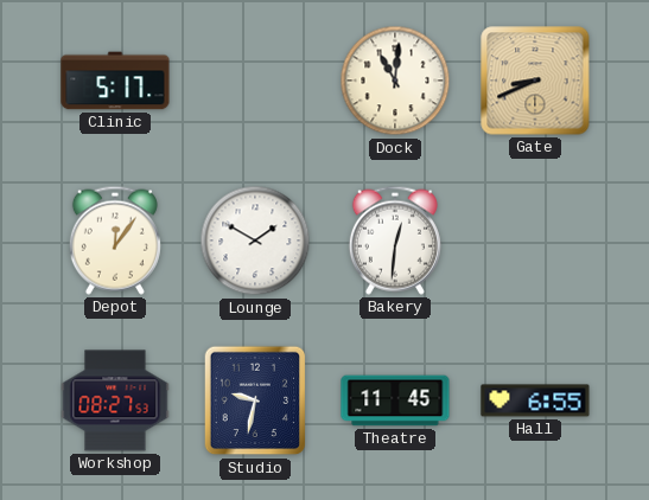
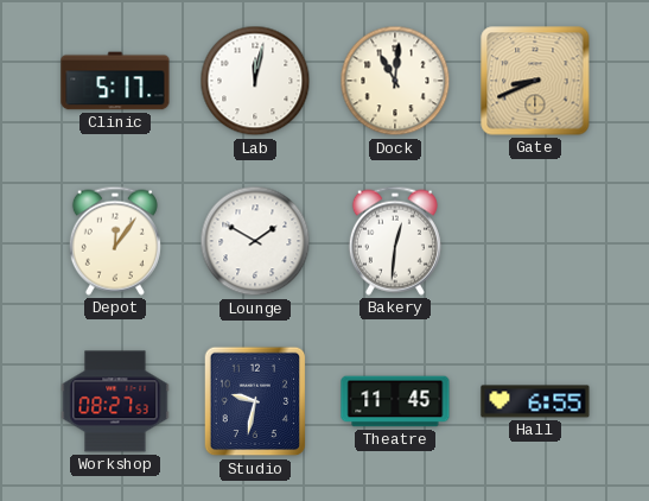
Lab: none -> 12:02 (255, 81)
